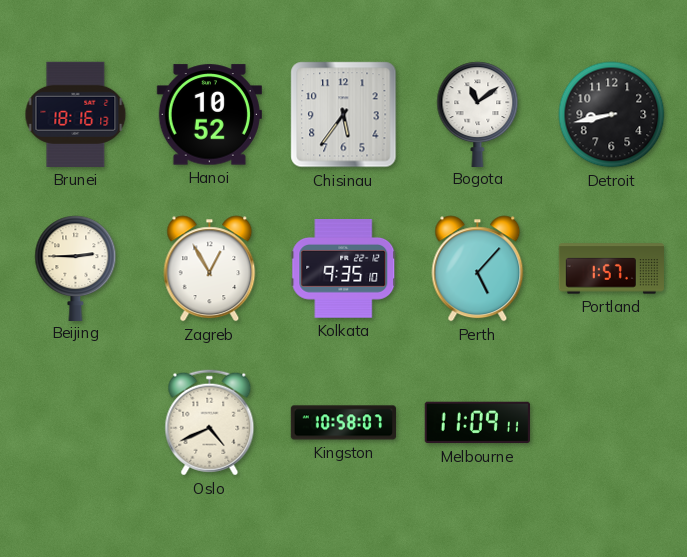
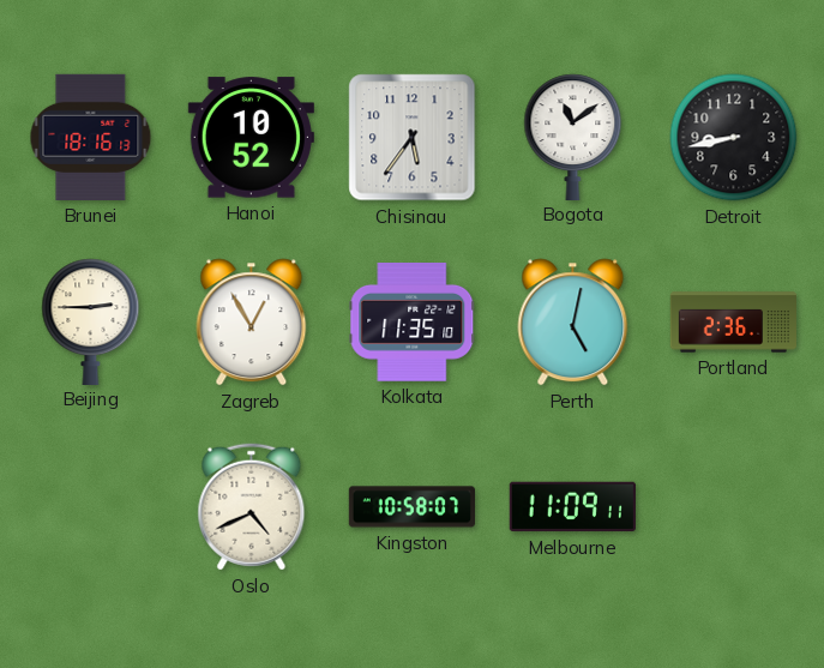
Kolkata: 9:35 -> 11:35 (413, 323)
Perth: 5:07 -> 5:02 (573, 323)
Portland: 1:57 -> 2:36 (733, 323)
